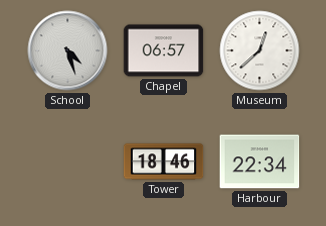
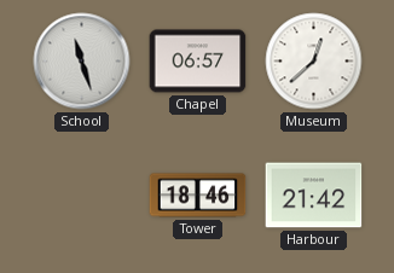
School: 4:27 -> 11:27 (82, 62)
Harbour: 22:34 -> 21:42 (314, 196)
